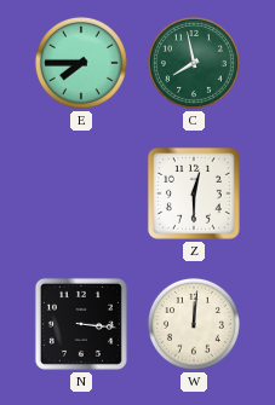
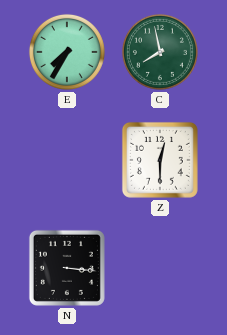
E: 7:45 -> 7:35 (67, 52)
W: 12:01 -> none (194, 324)
